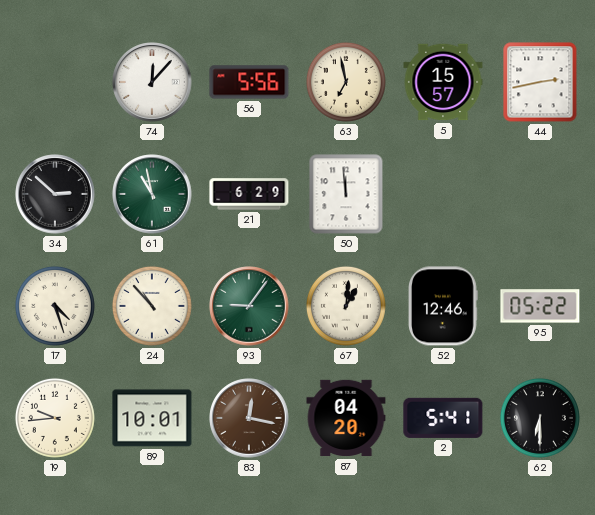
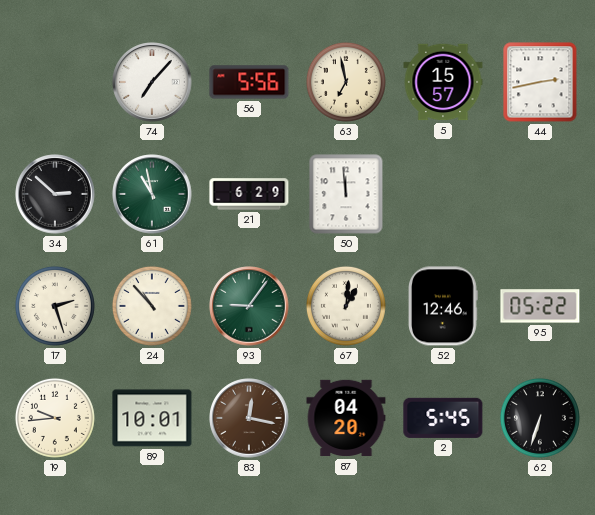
74: 12:07 -> 7:07 (152, 82)
17: 4:27 -> 2:27 (55, 306)
2: 5:41 -> 5:45 (443, 418)
62: 6:30 -> 6:33 (540, 418)
